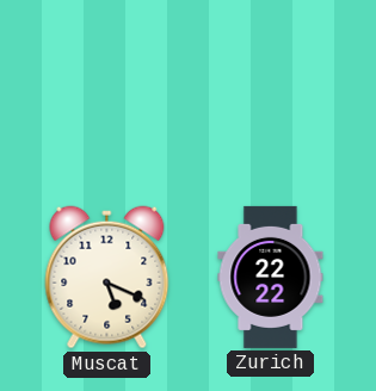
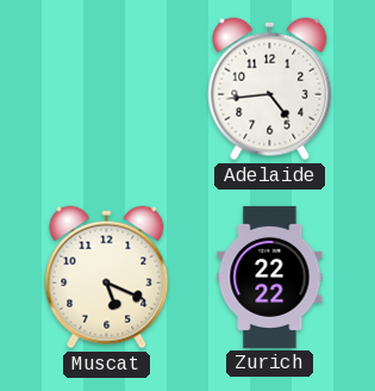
Adelaide: none -> 4:44 (270, 89)
